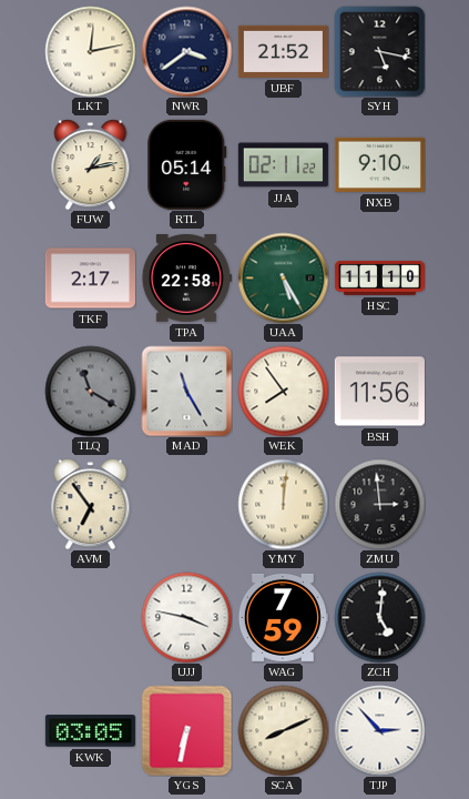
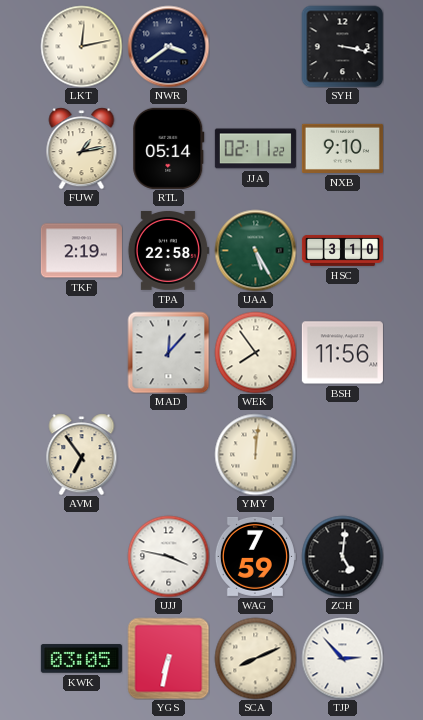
UBF: 21:52 -> none (283, 51)
SYH: 5:17 -> 3:17 (342, 46)
TKF: 2:17 -> 2:19 (81, 251)
HSC: 11:10 -> 3:10 (342, 250)
TLQ: 11:20 -> none (90, 391)
MAD: 11:25 -> 12:07 (168, 352)
ZMU: 2:59 -> none (379, 504)
